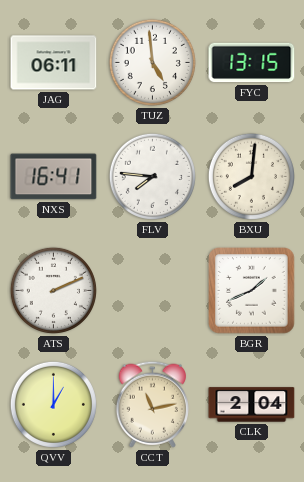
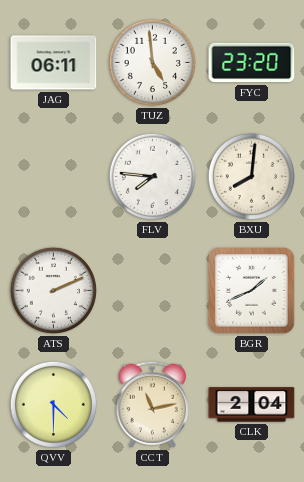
FYC: 13:15 -> 23:20 (252, 63)
NXS: 16:41 -> none (54, 177)
QVV: 1:00 -> 4:30 (53, 404)
